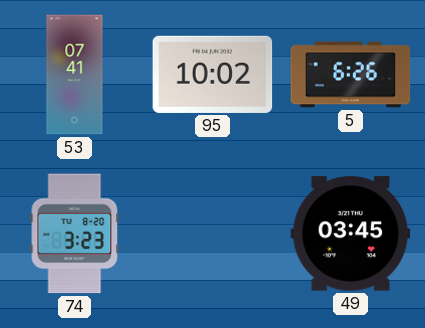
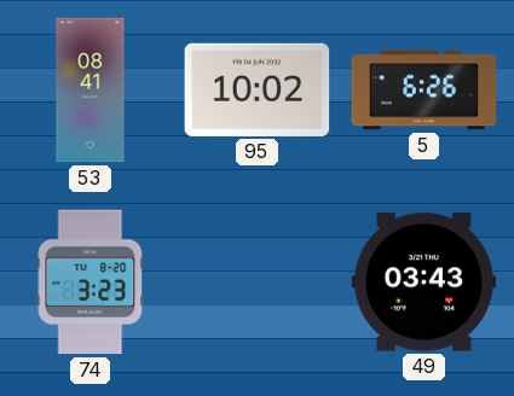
53: 07:41 -> 08:41 (91, 91)
49: 03:45 -> 03:43 (425, 283)
